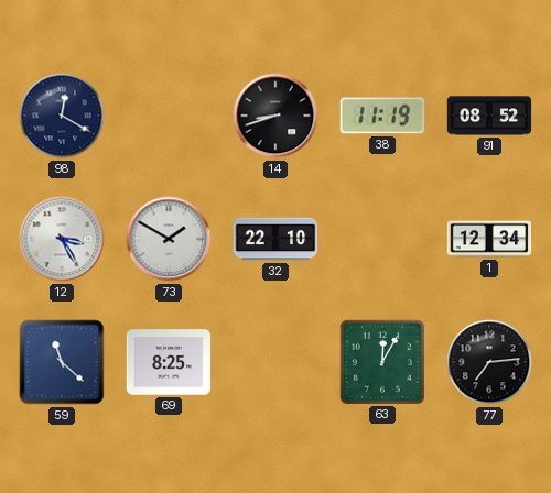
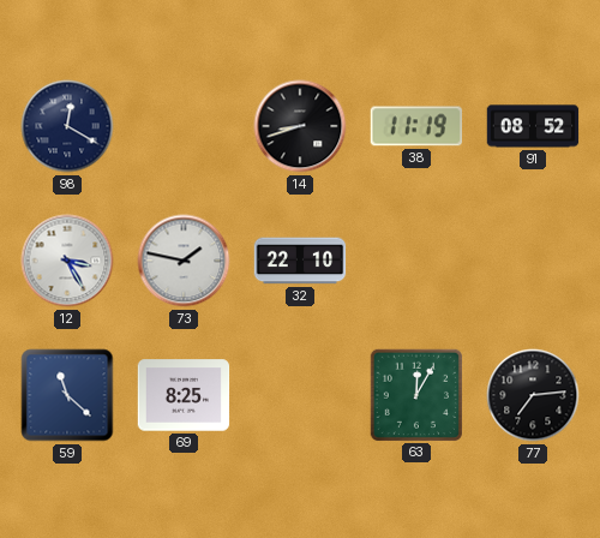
73: 1:50 -> 1:47 (184, 261)
1: 12:34 -> none (489, 239)
